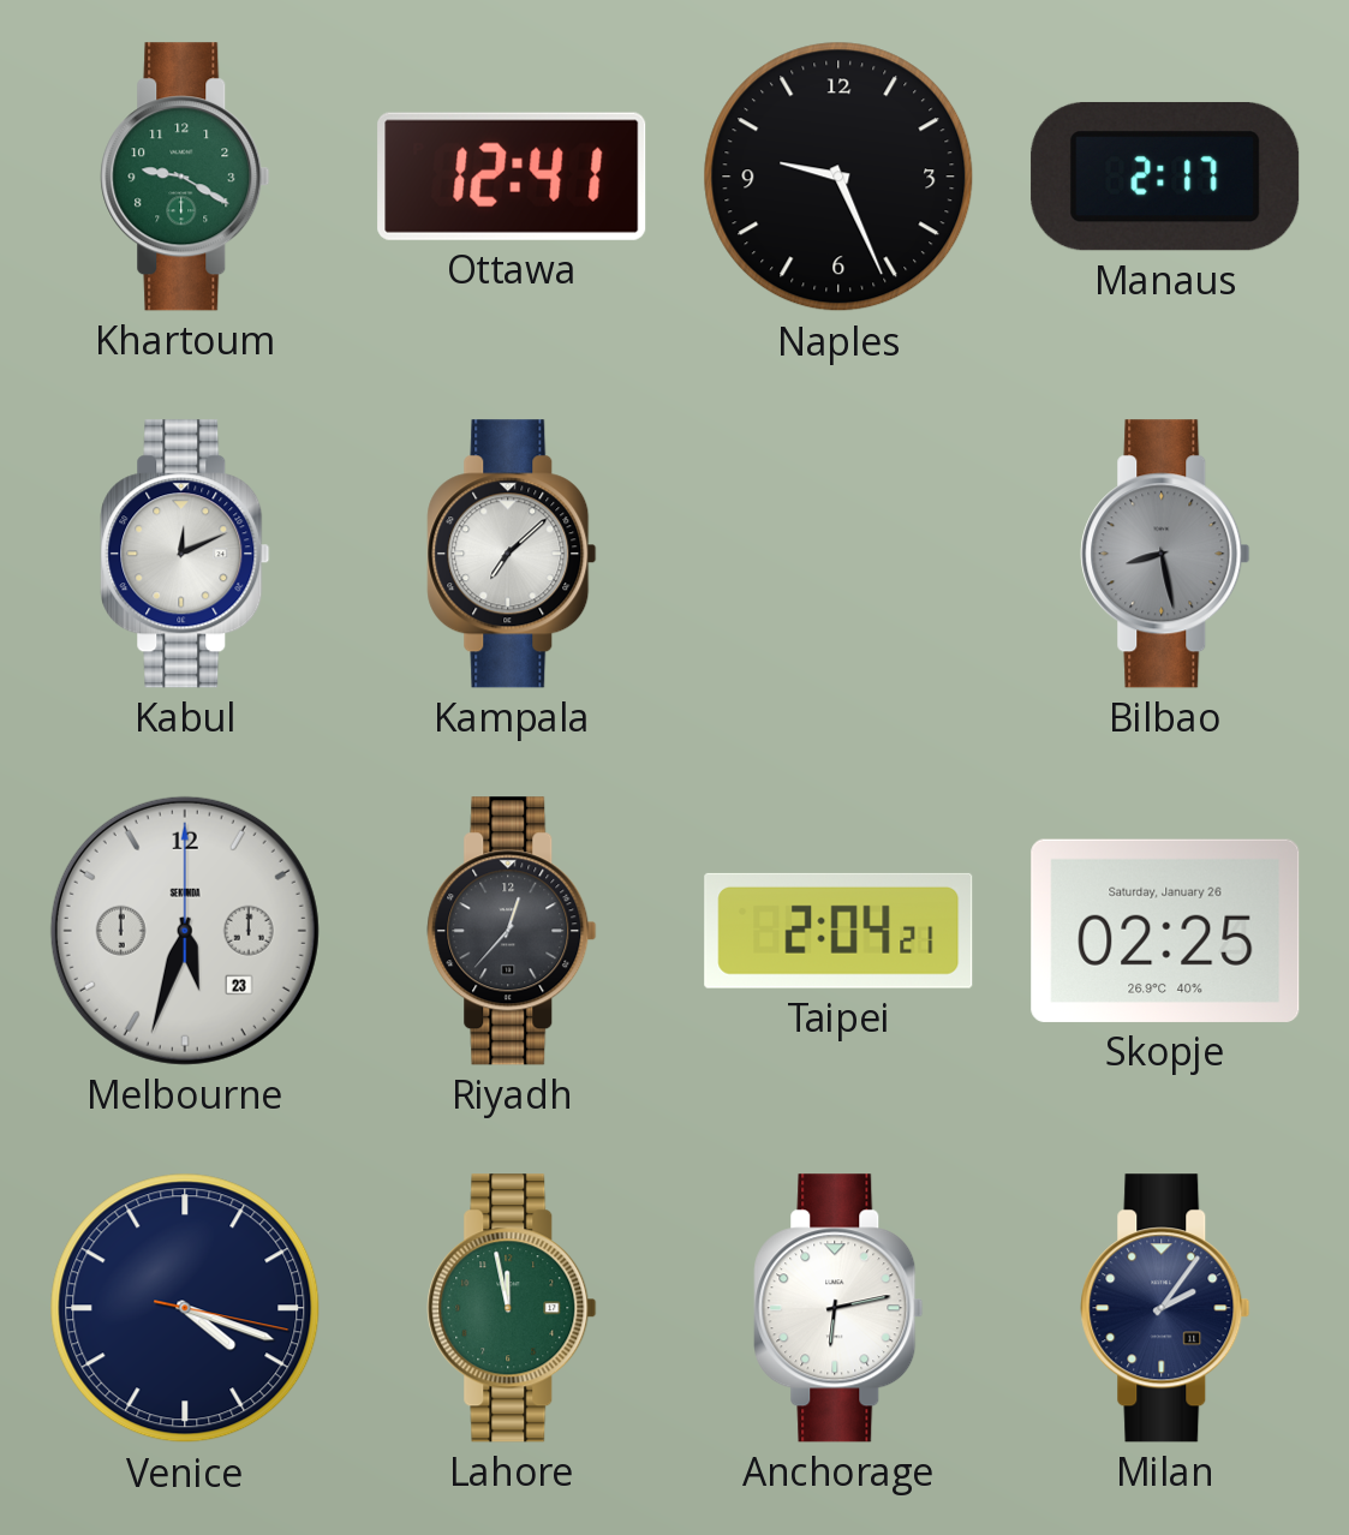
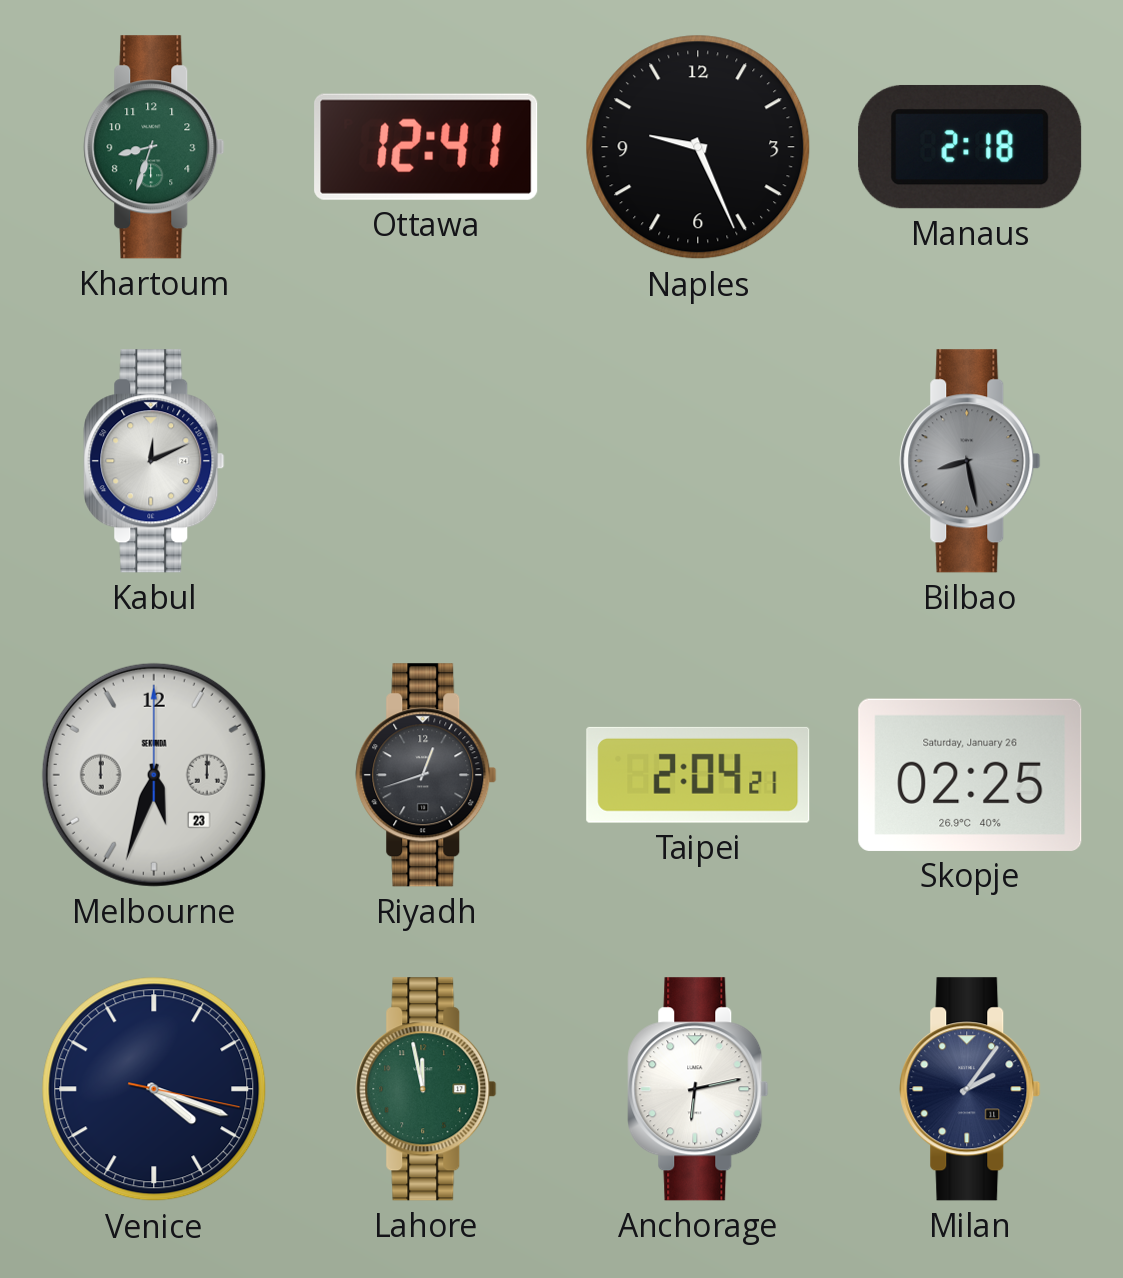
Khartoum: 9:20 -> 8:33 (154, 147)
Manaus: 2:17 -> 2:18 (970, 147)
Kampala: 7:08 -> none (512, 554)
Riyadh: 12:37 -> 12:42 (426, 775)
